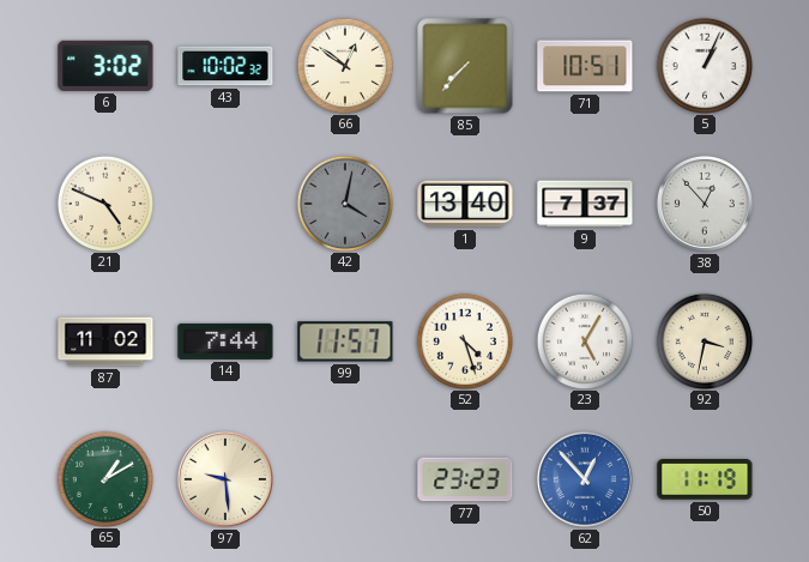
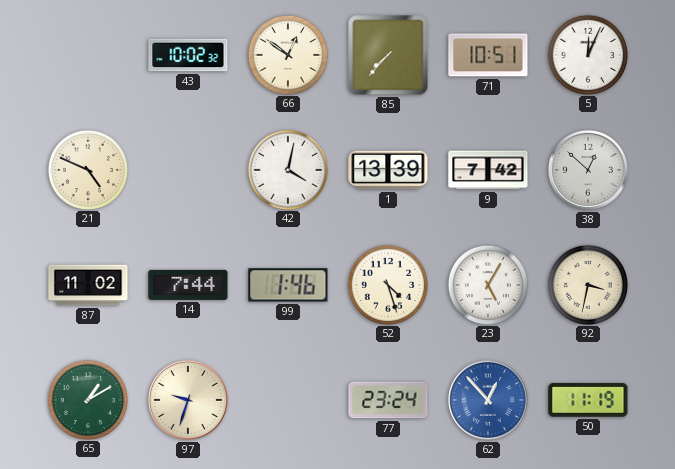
6: 3:02 -> none (105, 66)
5: 1:04 -> 12:04 (587, 54)
42 dial: grey -> white (287, 169)
1: 13:40 -> 13:39 (388, 170)
9: 7:37 -> 7:42 (488, 170)
38: 12:53 -> 12:52 (588, 170)
99: 11:57 -> 1:46 (288, 285)
97: 9:29 -> 9:33 (188, 400)
77: 23:23 -> 23:24 (388, 400)
